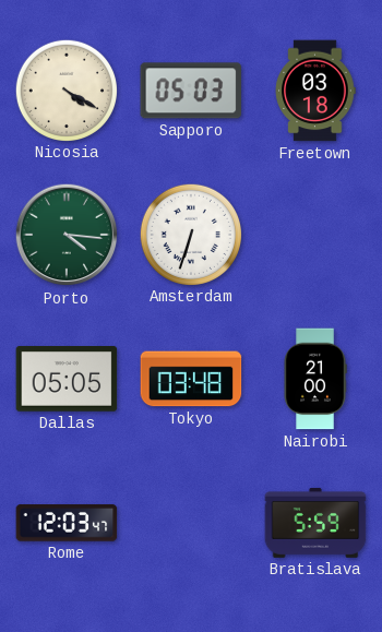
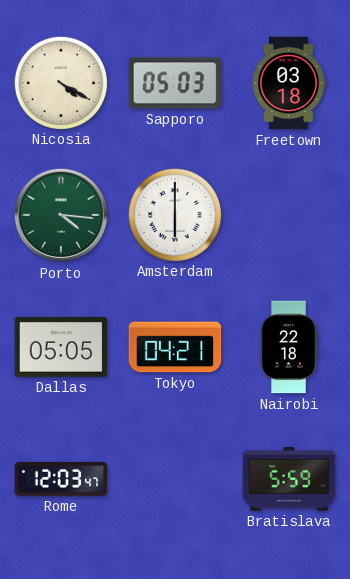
Amsterdam: 6:33 -> 6:00 (174, 214)
Tokyo: 03:48 -> 04:21 (175, 347)
Nairobi: 21:00 -> 22:18 (289, 347)
